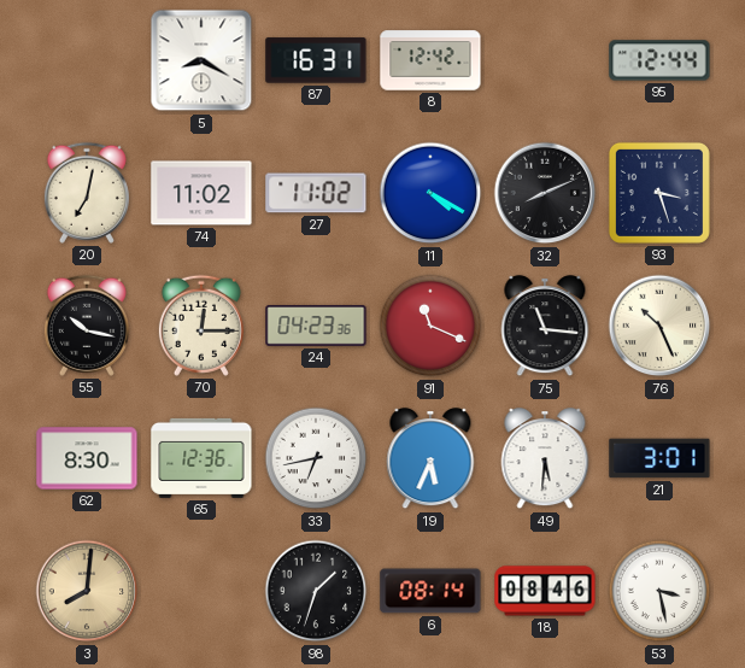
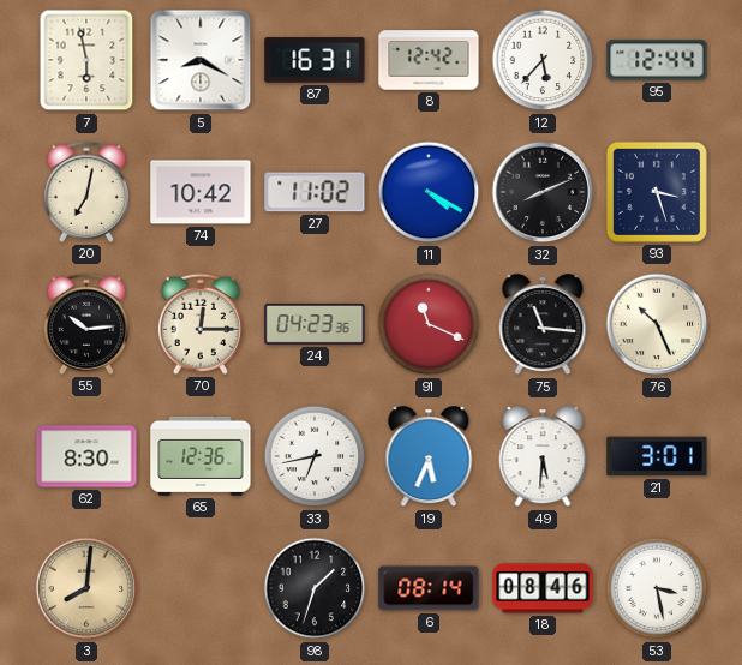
7: none -> 5:58 (86, 60)
12: none -> 5:37 (543, 60)
74: 11:02 -> 10:42 (201, 192)
55: 10:17 -> 10:14 (86, 324)
